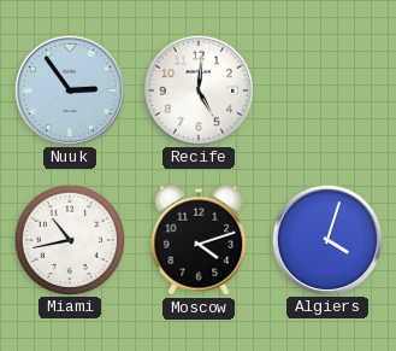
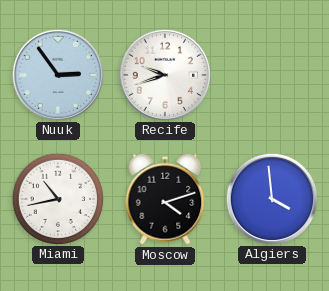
Recife: 5:01 -> 9:42 (164, 74)
Algiers: 4:03 -> 3:59 (271, 198)
